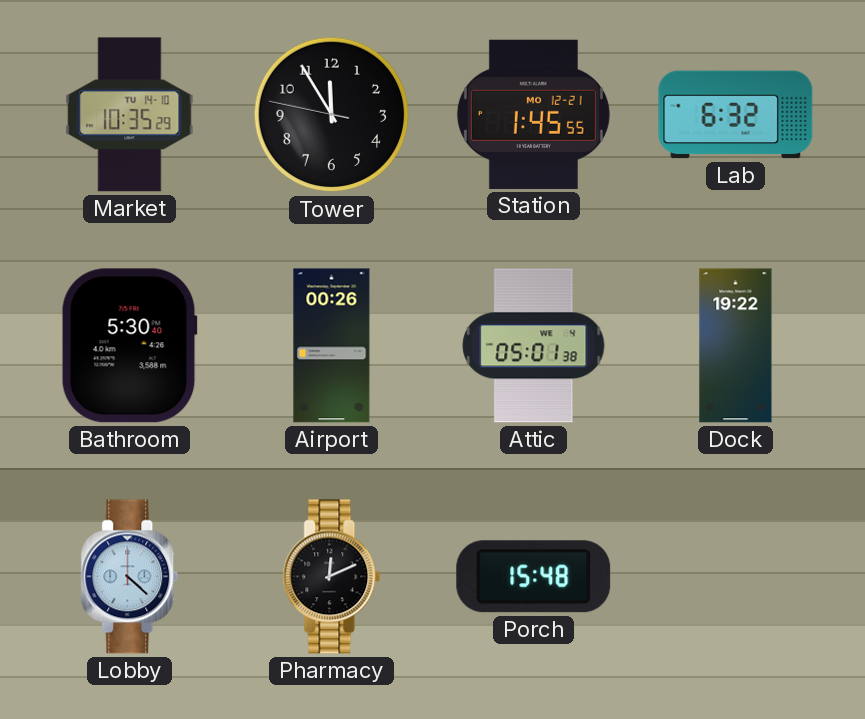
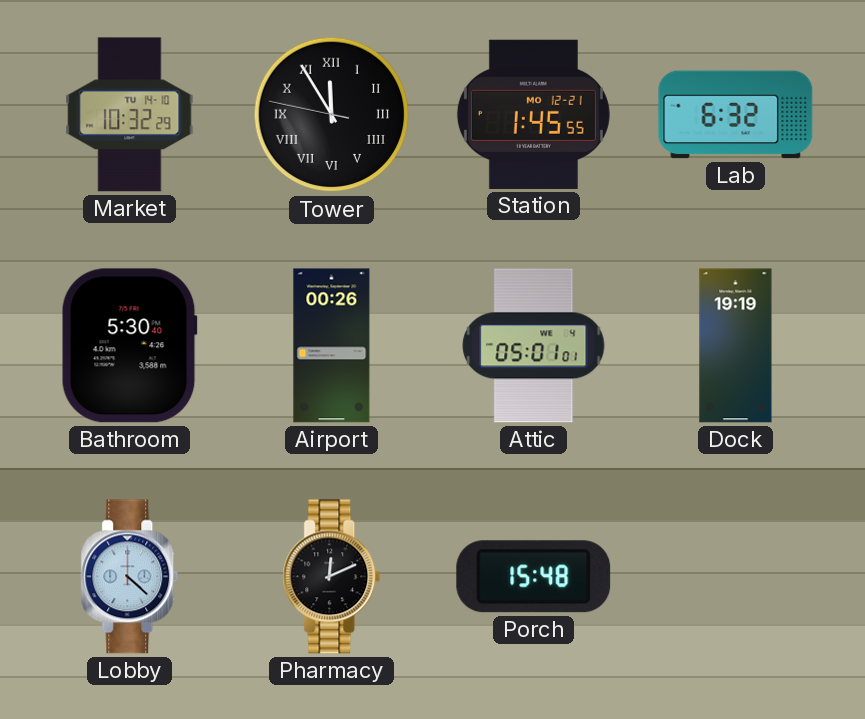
Market: 10:35 -> 10:32 (130, 115)
Tower numerals: Arabic -> Roman (332, 115)
Attic: 05:01:38 -> 05:01:01 (534, 346)
Dock: 19:22 -> 19:19 (736, 346)
